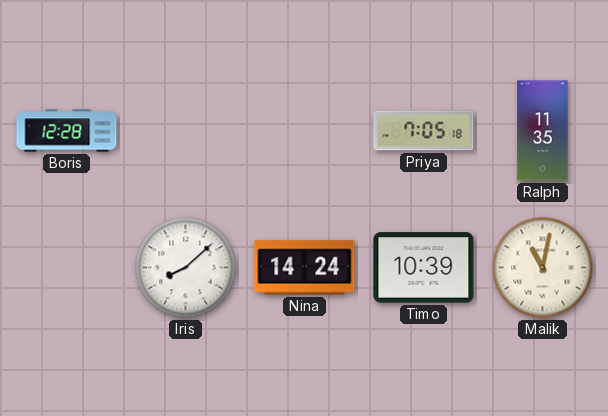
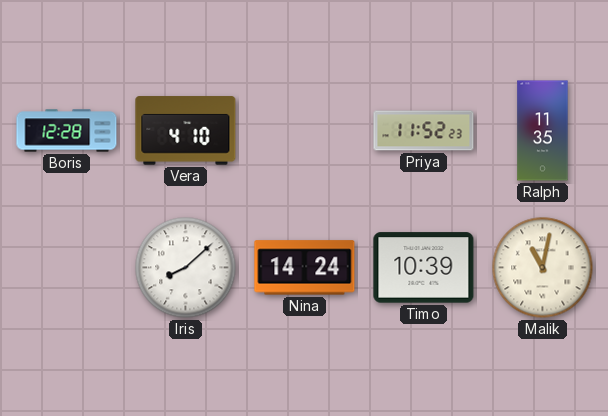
Vera: none -> 4:10 (186, 131)
Priya: 7:05 -> 11:52 (424, 131)
